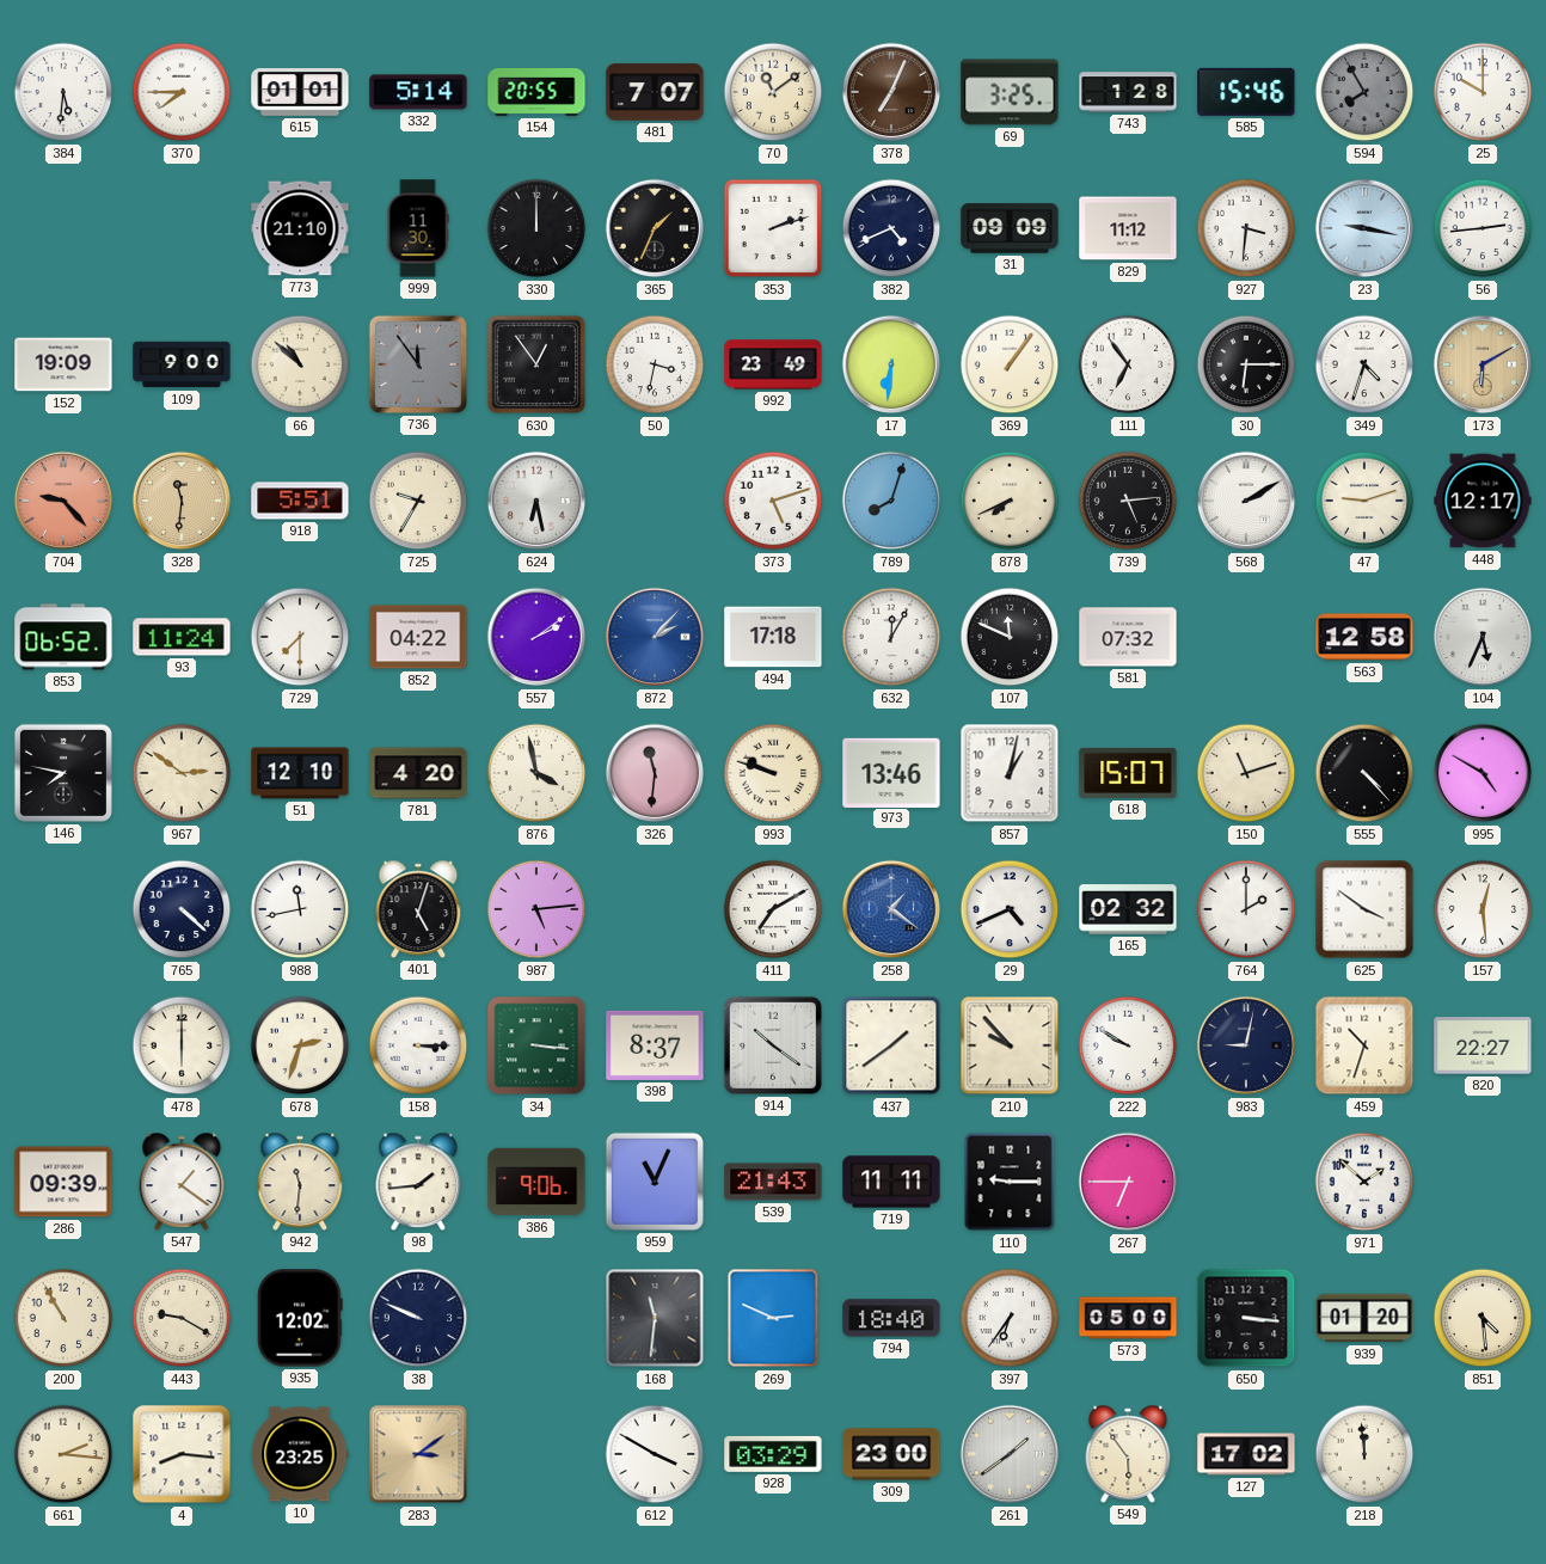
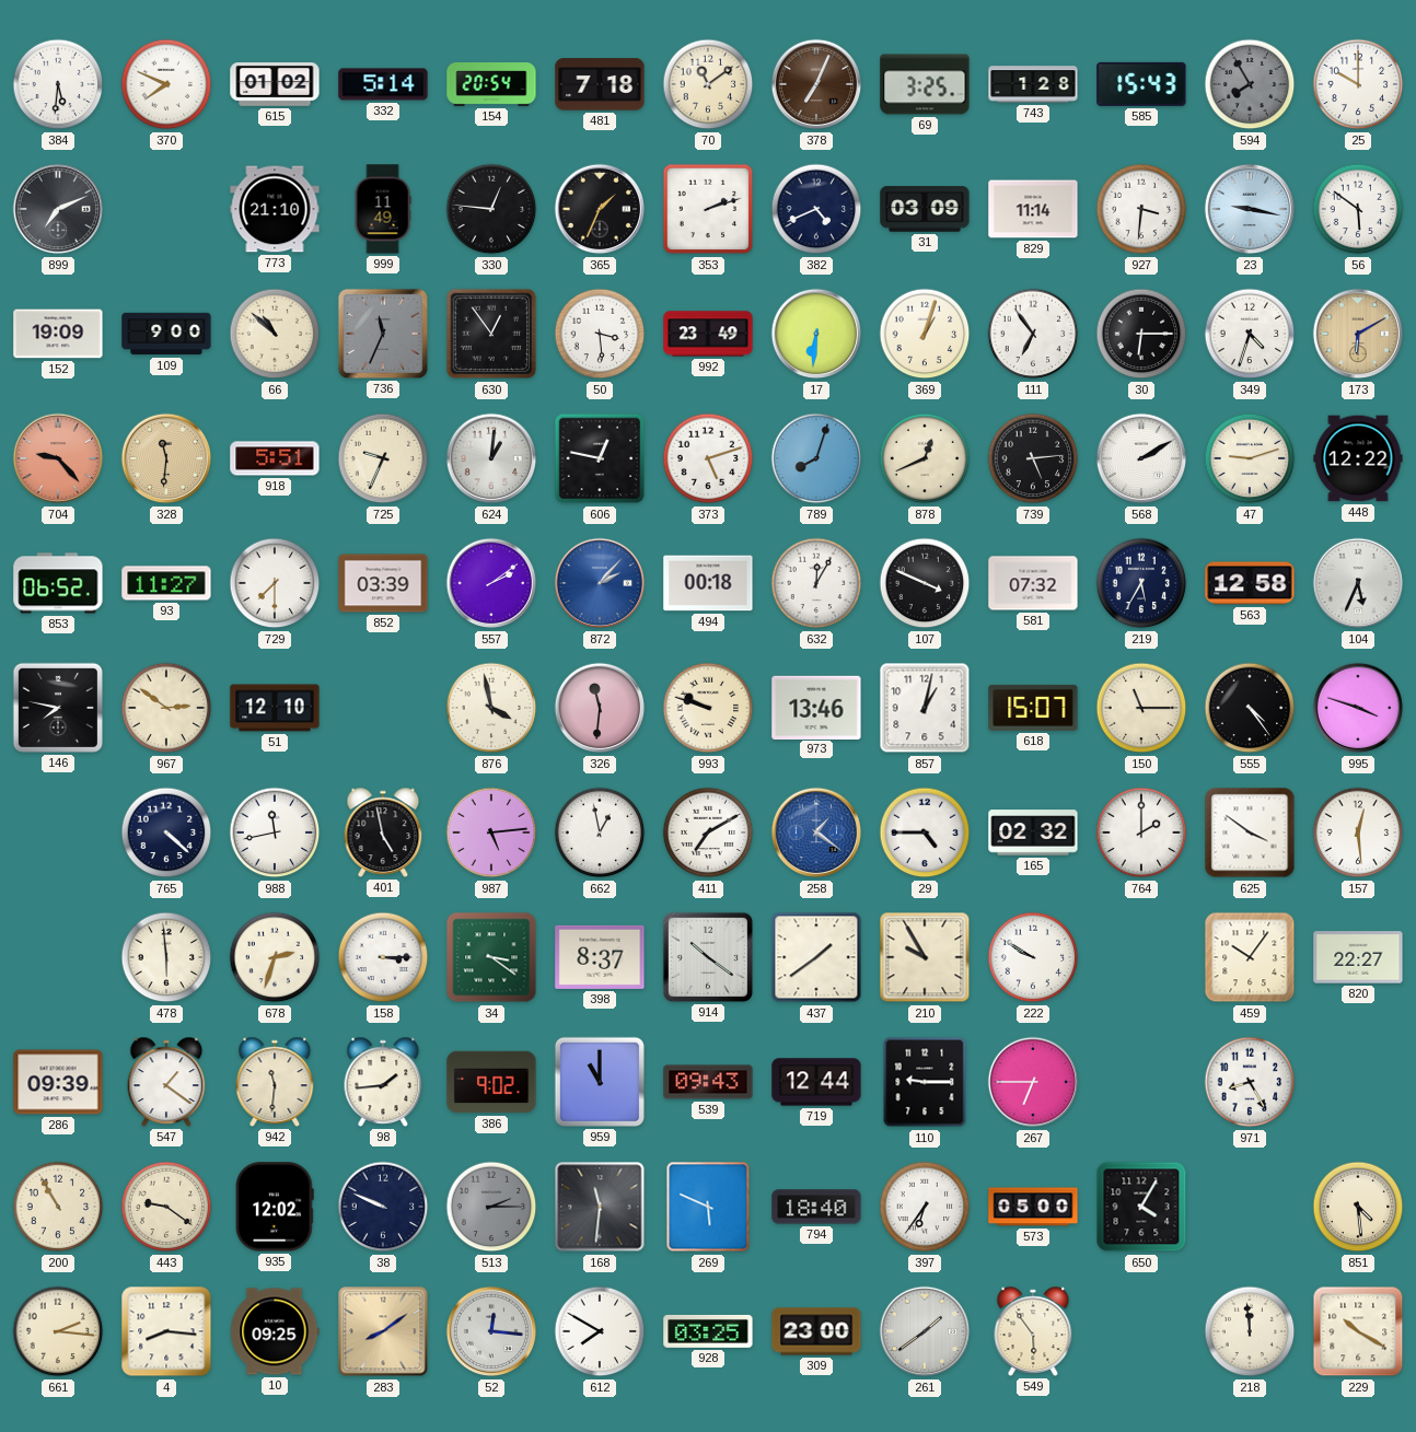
370: 7:45 -> 7:49 (166, 84)
615: 01:01 -> 01:02 (275, 85)
154: 20:55 -> 20:54 (491, 85)
481: 7:07 -> 7:18 (600, 84)
585: 15:46 -> 15:43 (1141, 84)
899: none -> 7:11 (58, 209)
999: 11:30 -> 11:49 (383, 209)
330: 12:00 -> 12:46 (491, 209)
31: 09:09 -> 03:09 (925, 209)
829: 11:12 -> 11:14 (1033, 209)
56: 2:44 -> 5:51 (1358, 209)
736: 11:54 -> 11:34 (383, 334)
50: 3:32 -> 3:29 (600, 334)
369: 1:06 -> 1:03 (925, 334)
725: 9:35 -> 9:34 (383, 458)
624: 6:28 -> 1:01 (491, 458)
606: none -> 12:47 (600, 458)
878: 7:41 -> 12:41 (925, 458)
448: 12:17 -> 12:22 (1358, 458)
93: 11:24 -> 11:27 (166, 583)
852: 04:22 -> 03:39 (383, 583)
494: 17:18 -> 00:18 (708, 583)
107: 11:49 -> 3:49 (925, 583)
219: none -> 5:35 (1141, 583)
781: 4:20 -> none (418, 773)
150: 11:12 -> 11:15 (1141, 708)
555: 4:23 -> 4:24 (1250, 708)
995: 4:50 -> 3:48 (1358, 708)
401: 5:03 -> 4:58 (383, 833)
662: none -> 12:58 (600, 833)
29: 4:41 -> 4:45 (925, 833)
478: 6:00 -> 5:59 (166, 957)
34: 3:16 -> 3:21 (491, 957)
210: 9:53 -> 9:55 (925, 957)
983: 9:02 -> none (1246, 1045)
459: 10:33 -> 10:06 (1250, 957)
386: 9:06 -> 9:02 (491, 1082)
959: 11:04 -> 11:00 (600, 1082)
539: 21:43 -> 09:43 (708, 1082)
719: 11:11 -> 12:44 (816, 1082)
971: 1:52 -> 8:25 (1250, 1082)
443: 9:20 -> 9:21 (166, 1207)
513: none -> 2:15 (491, 1207)
269: 2:49 -> 5:49 (708, 1207)
650: 3:16 -> 4:05 (1141, 1207)
939: 01:20 -> none (1364, 1318)
10: 23:25 -> 09:25 (275, 1331)
283: 3:09 -> 8:09 (383, 1331)
52: none -> 12:16 (491, 1331)
612: 3:50 -> 7:50 (600, 1331)
928: 03:29 -> 03:25 (708, 1331)
127: 17:02 -> none (1246, 1454)
229: none -> 10:20 (1358, 1331)
